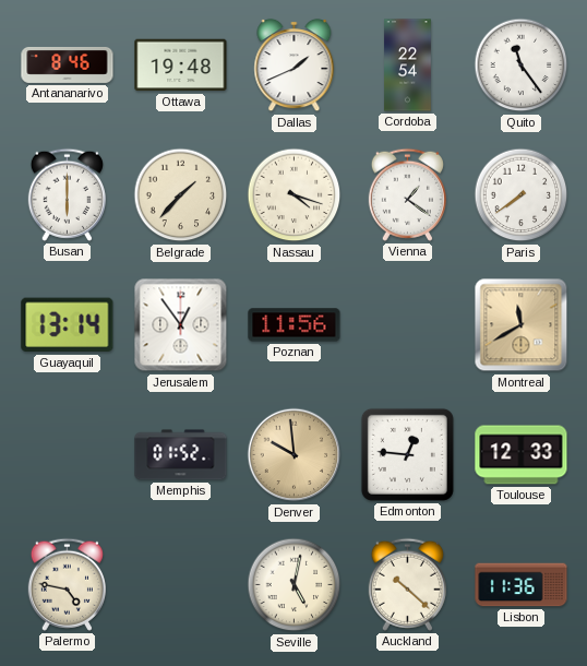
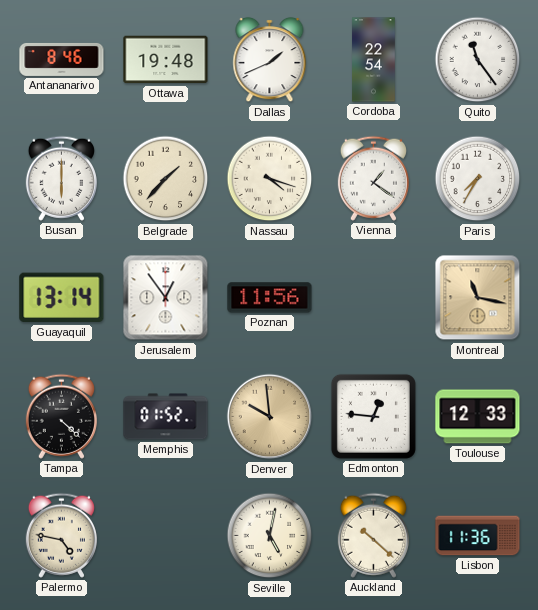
Paris: 7:39 -> 7:35 (478, 179)
Montreal: 11:40 -> 11:17 (478, 298)
Tampa: none -> 4:22 (61, 416)
